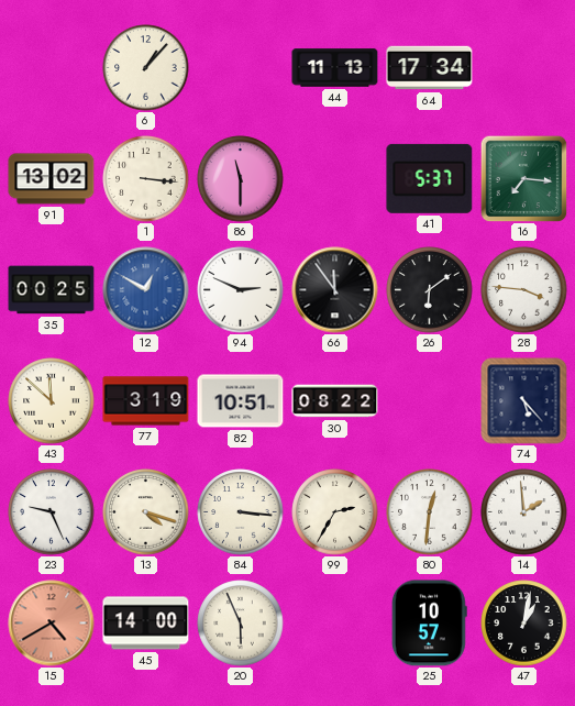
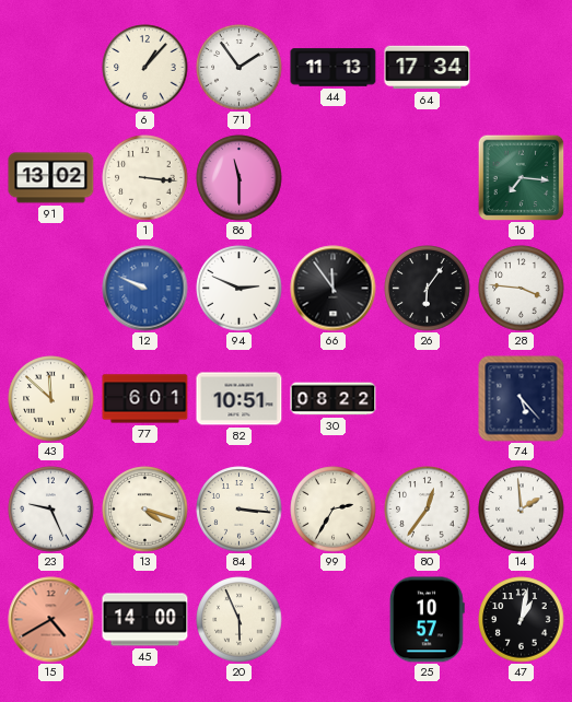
71: none -> 1:54 (240, 68)
41: 5:37 -> none (430, 178)
35: 00:25 -> none (52, 290)
12: 12:50 -> 9:49 (145, 289)
26: 6:09 -> 6:06 (428, 289)
77: 3:19 -> 6:01 (145, 399)
80: 12:31 -> 12:36 (428, 510)
